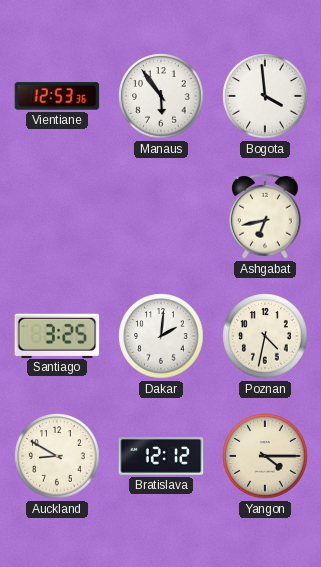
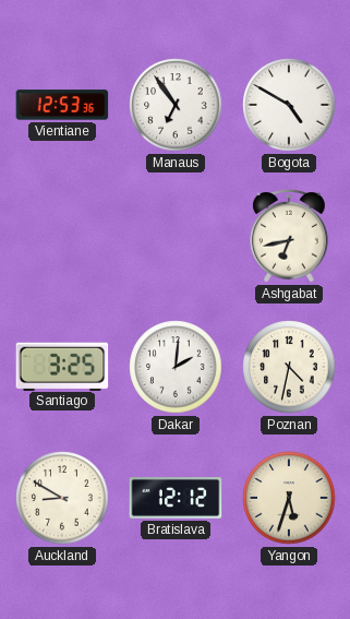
Manaus: 5:54 -> 6:54 (176, 105)
Bogota: 3:59 -> 4:50 (289, 105)
Yangon: 4:15 -> 5:33 (289, 498)
